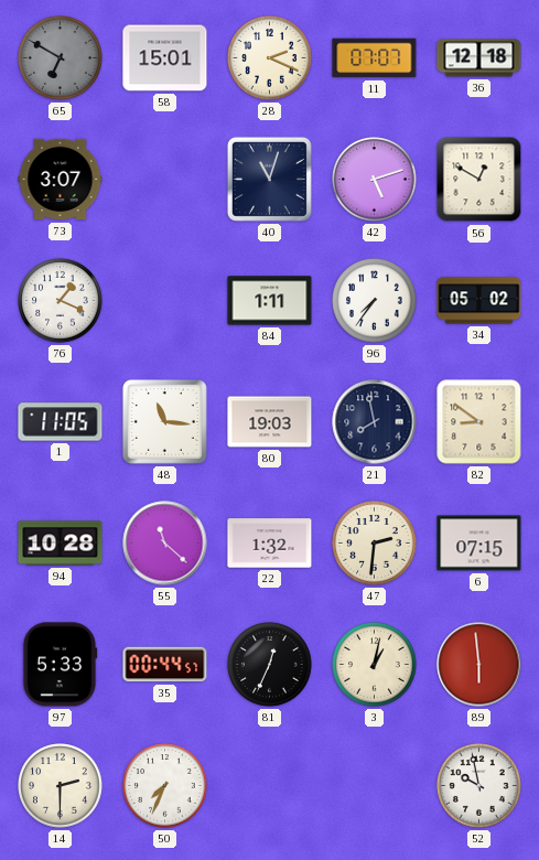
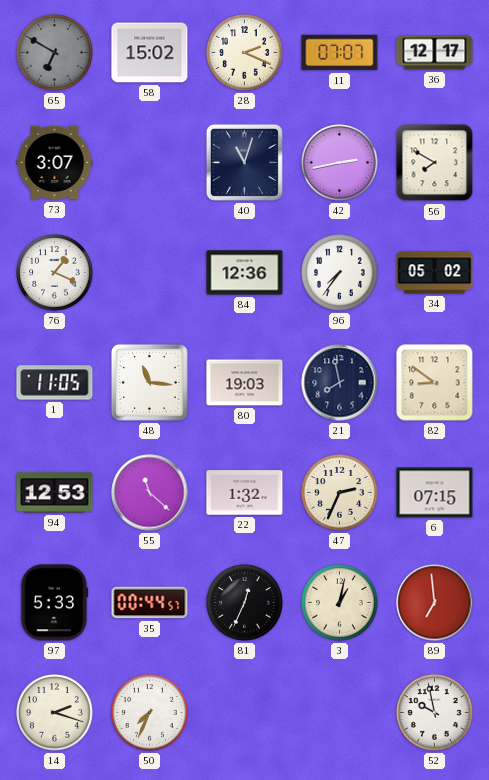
58: 15:01 -> 15:02 (150, 53)
36: 12:18 -> 12:17 (435, 53)
42: 5:12 -> 2:43 (340, 163)
56: 12:50 -> 7:50 (435, 163)
84: 1:11 -> 12:36 (245, 273)
94: 10:28 -> 12:53 (55, 493)
47: 2:31 -> 2:34 (340, 493)
89: 5:59 -> 6:59 (435, 603)
14: 2:30 -> 2:18 (55, 713)
